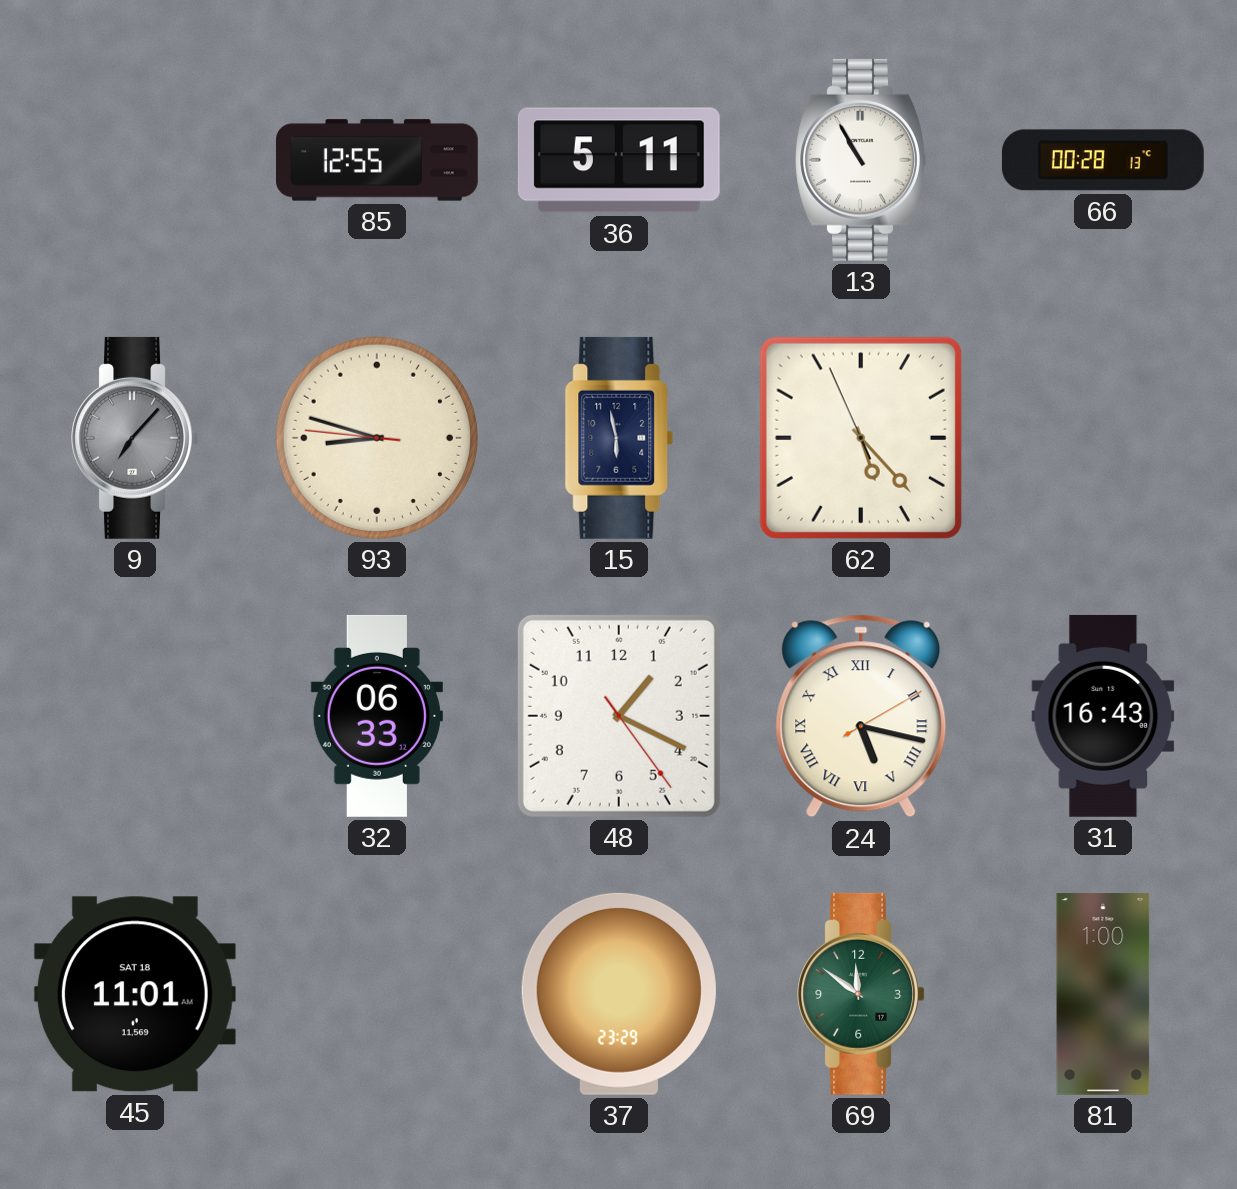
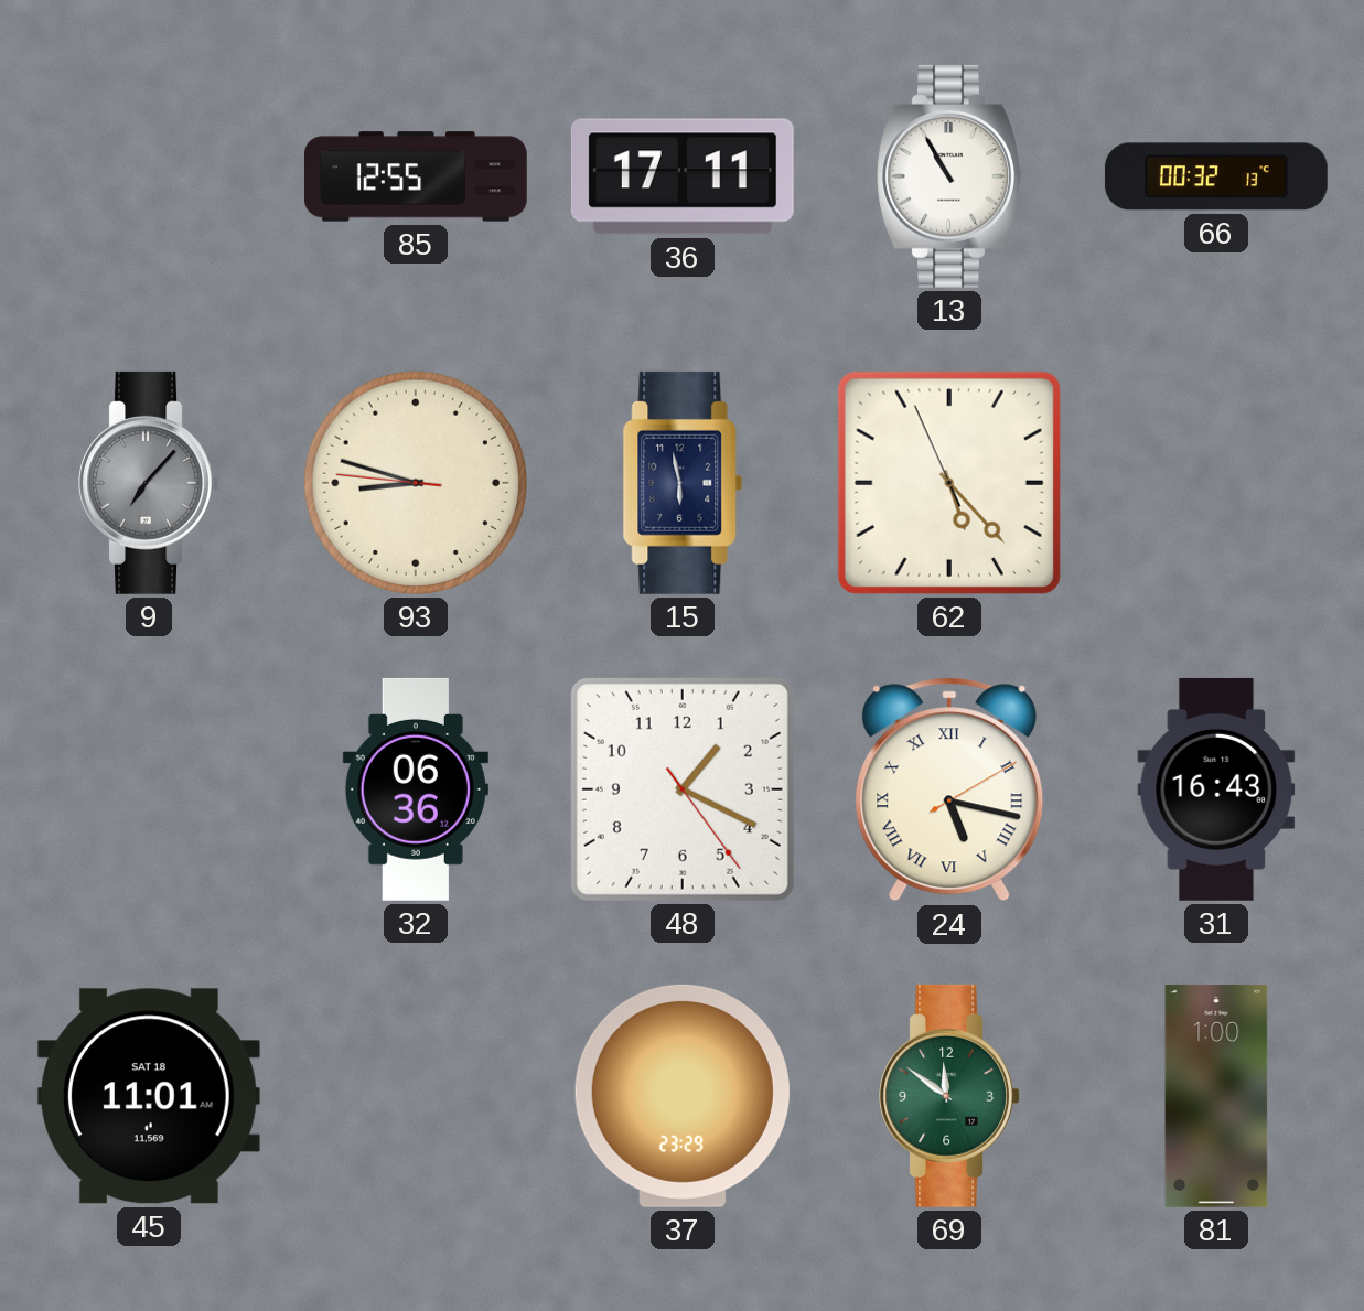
36: 5:11 -> 17:11 (683, 176)
66: 00:28 -> 00:32 (1216, 176)
32: 06:33 -> 06:36 (416, 789)
